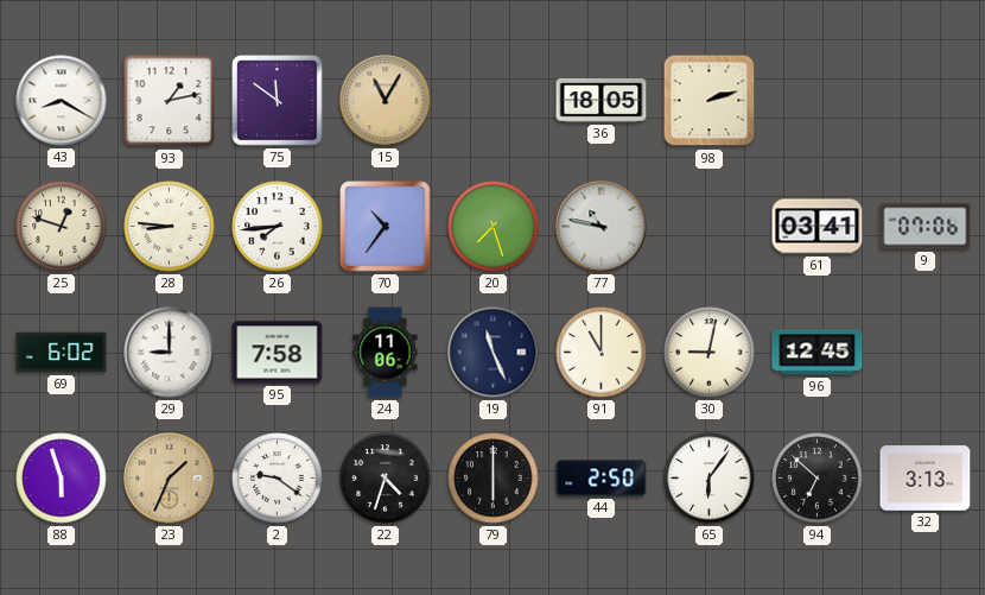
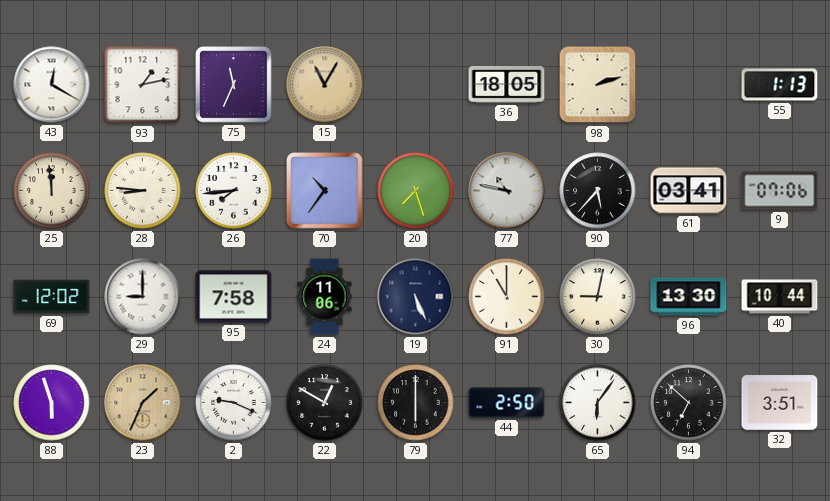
43: 8:20 -> 12:20 (52, 85)
75: 11:51 -> 11:34 (234, 85)
55: none -> 1:13 (780, 85)
25: 12:48 -> 11:59 (52, 191)
90: none -> 5:37 (598, 191)
69: 6:02 -> 12:02 (52, 297)
19: 11:26 -> 5:26 (416, 297)
96: 12:45 -> 13:30 (689, 297)
40: none -> 10:44 (780, 297)
2: 9:21 -> 9:19 (234, 403)
22: 4:33 -> 12:50 (325, 403)
32: 3:13 -> 3:51 (780, 403)
